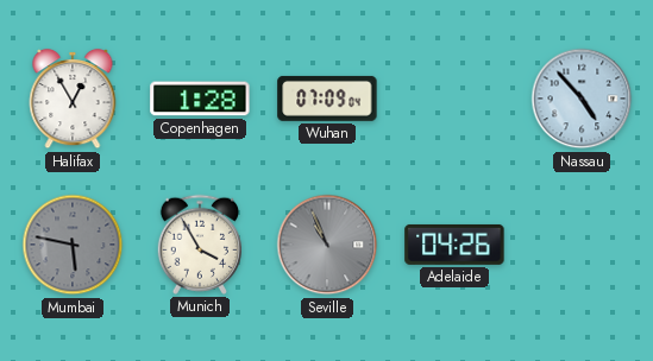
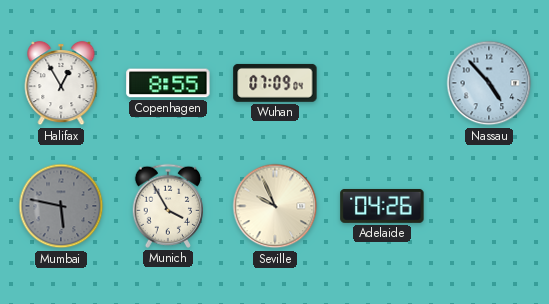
Copenhagen: 1:28 -> 8:55 (168, 83)
Seville: 10:56 -> 9:56 (275, 206)
Seville dial: grey -> cream (275, 206)
